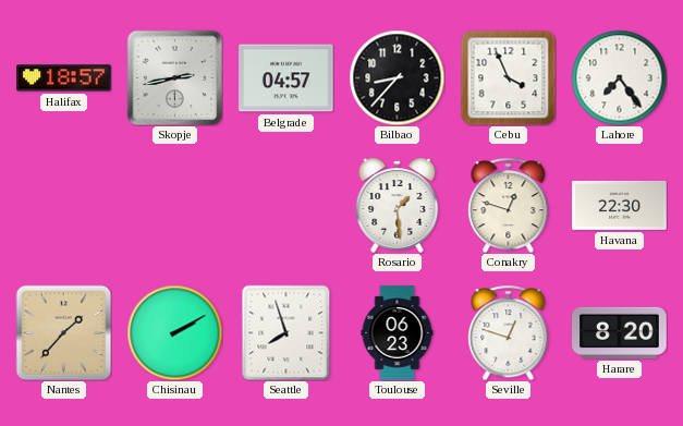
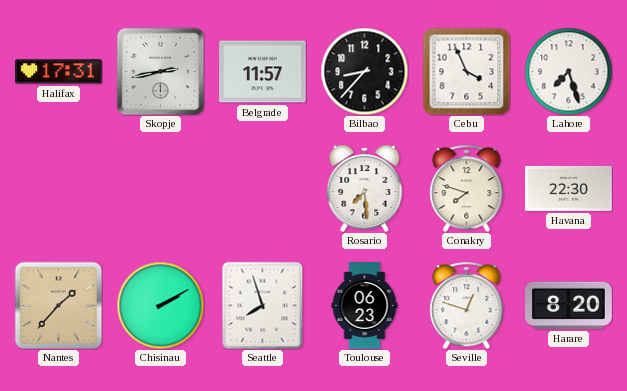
Halifax: 18:57 -> 17:31 (59, 72)
Belgrade: 04:57 -> 11:57 (263, 72)
Lahore: 7:24 -> 7:27 (568, 71)
Rosario: 1:29 -> 7:29 (365, 188)
Conakry: 12:48 -> 7:48 (467, 188)
